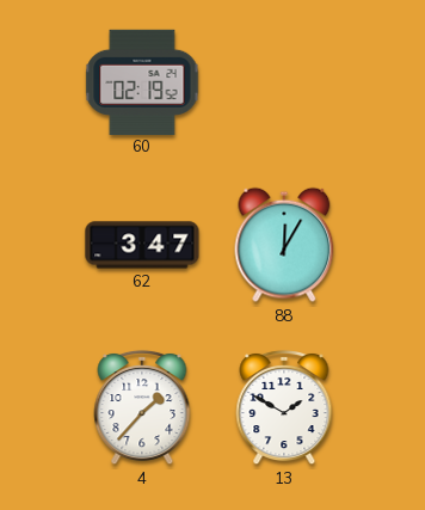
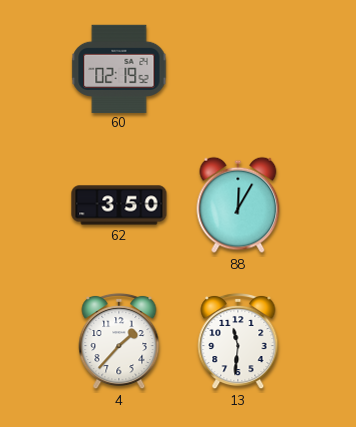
62: 3:47 -> 3:50 (119, 205)
13: 1:50 -> 11:31 (238, 341)
